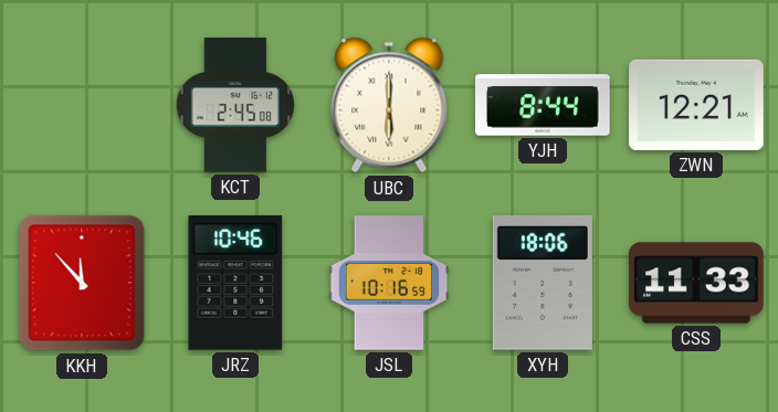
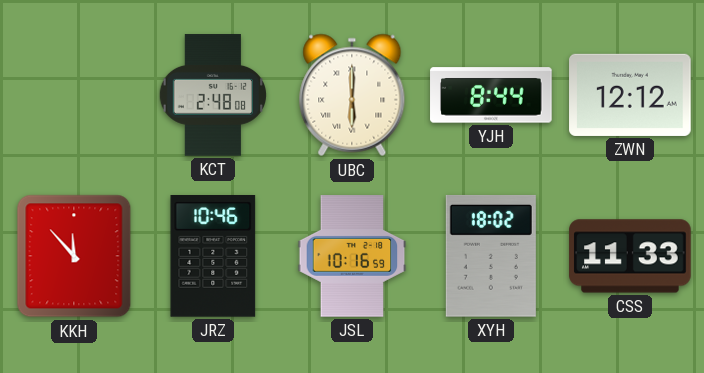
KCT: 2:45 -> 2:48 (212, 95)
ZWN: 12:21 -> 12:12 (630, 95)
XYH: 18:06 -> 18:02 (491, 256)
